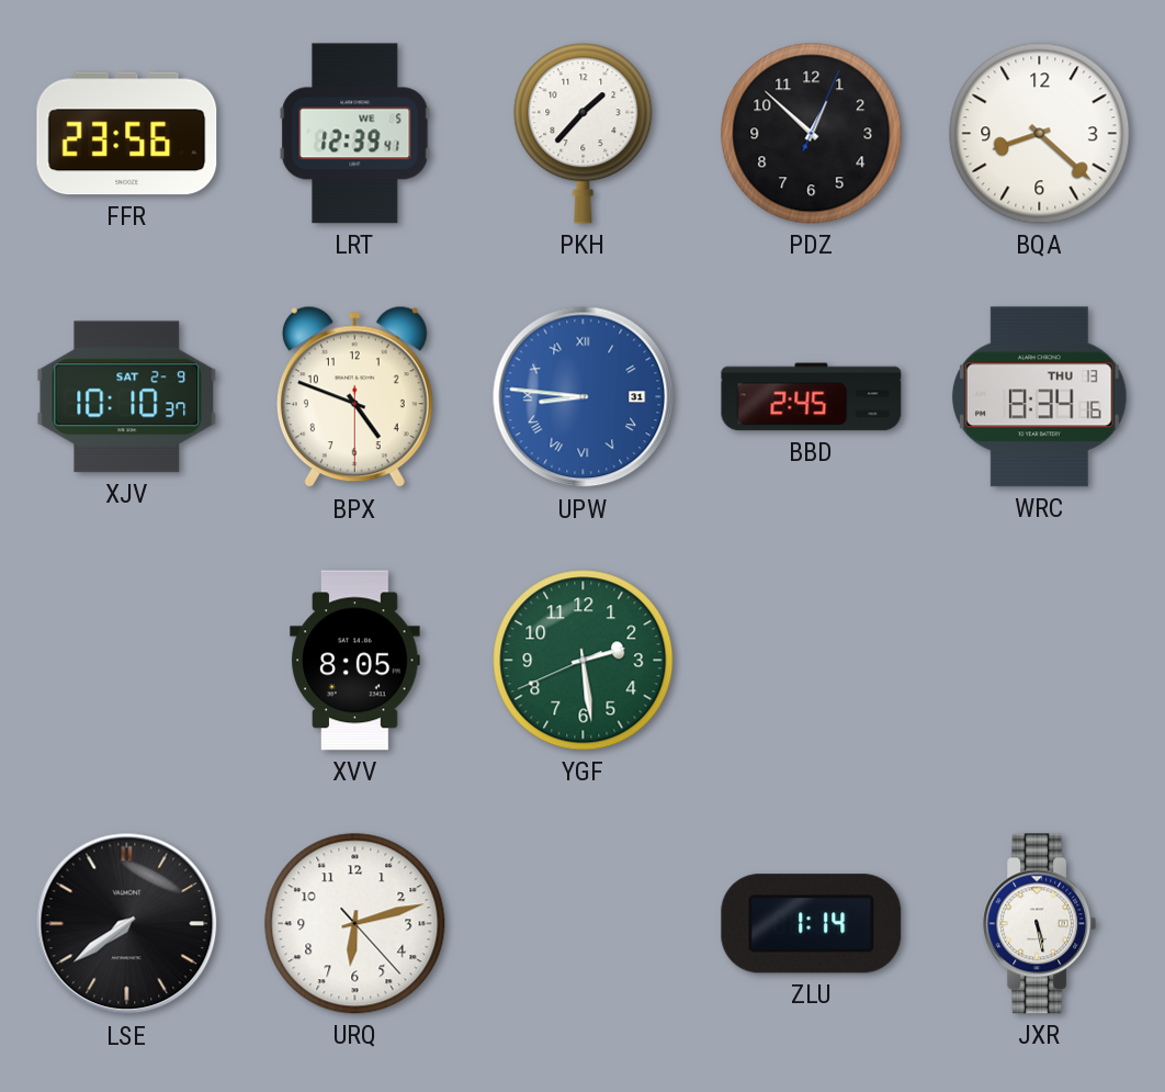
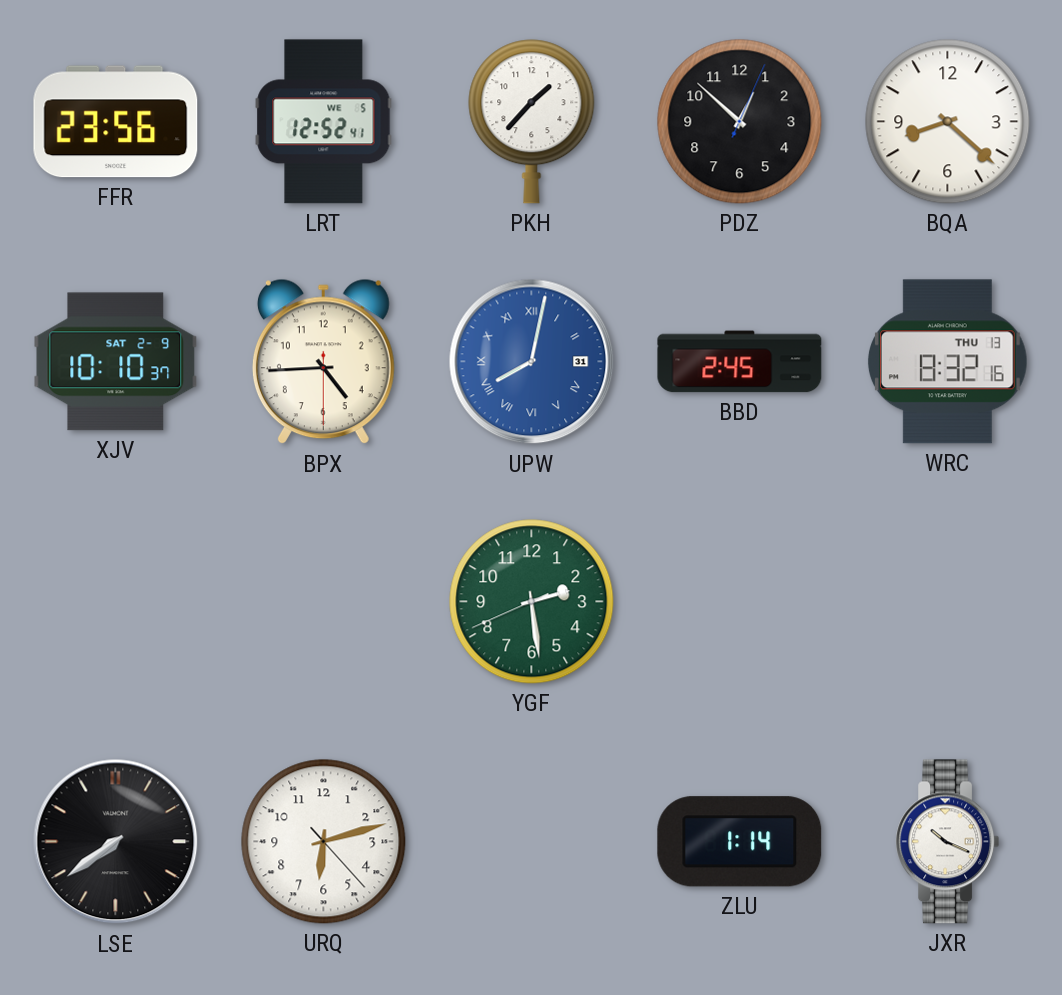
LRT: 12:39 -> 12:52 (324, 122)
BPX: 4:48 -> 4:44 (323, 362)
UPW: 8:46 -> 8:02 (532, 362)
WRC: 8:34 -> 8:32 (948, 362)
XVV: 8:05 -> none (355, 661)
JXR: 5:28 -> 10:19 (948, 842)
